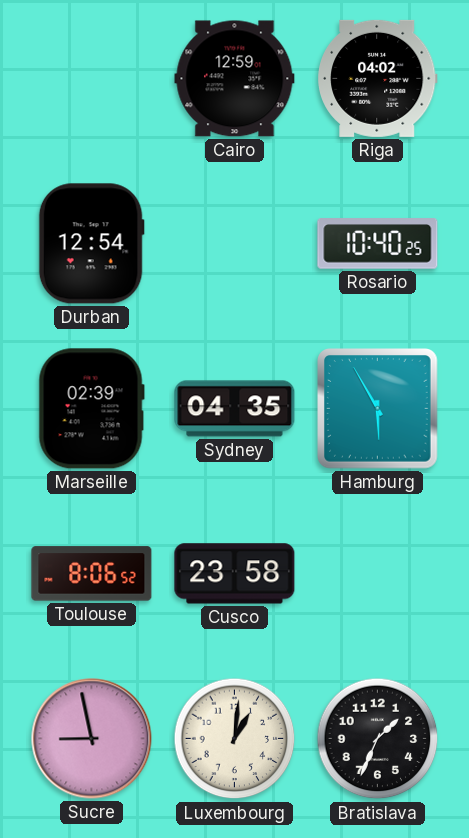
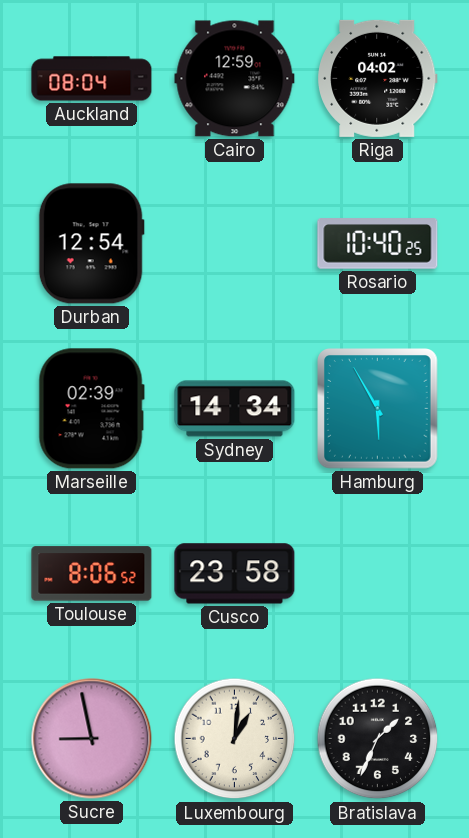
Auckland: none -> 08:04 (92, 79)
Sydney: 04:35 -> 14:34 (235, 409)
